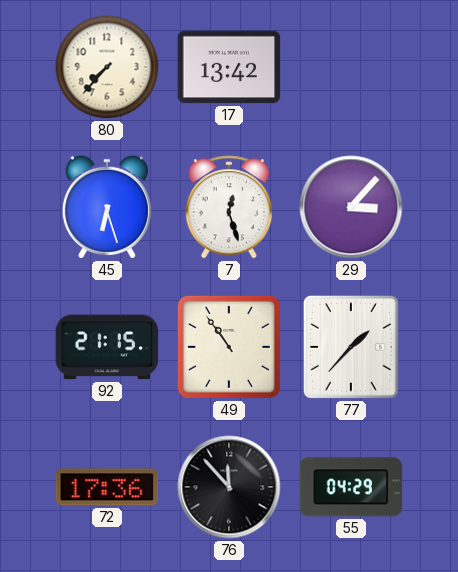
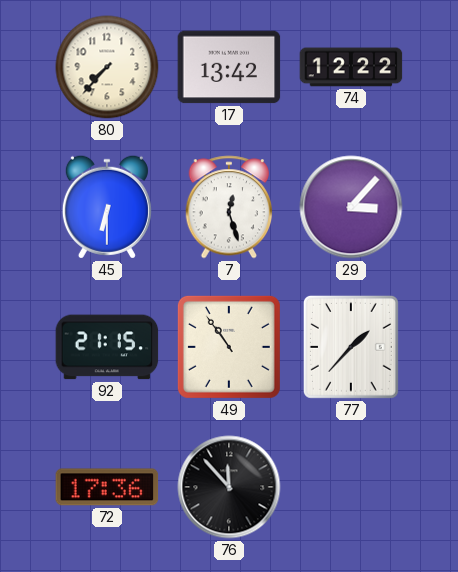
74: none -> 12:22 (351, 67)
45: 6:27 -> 6:30 (107, 207)
55: 04:29 -> none (351, 487)
